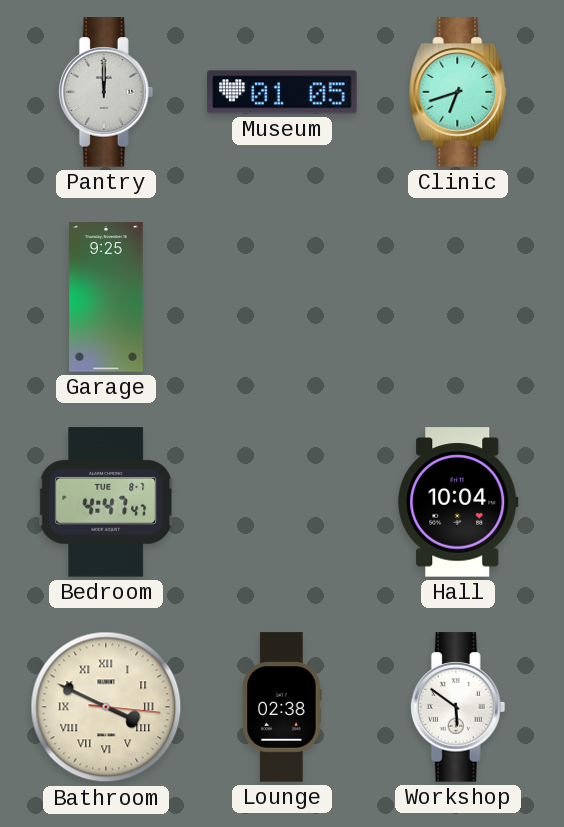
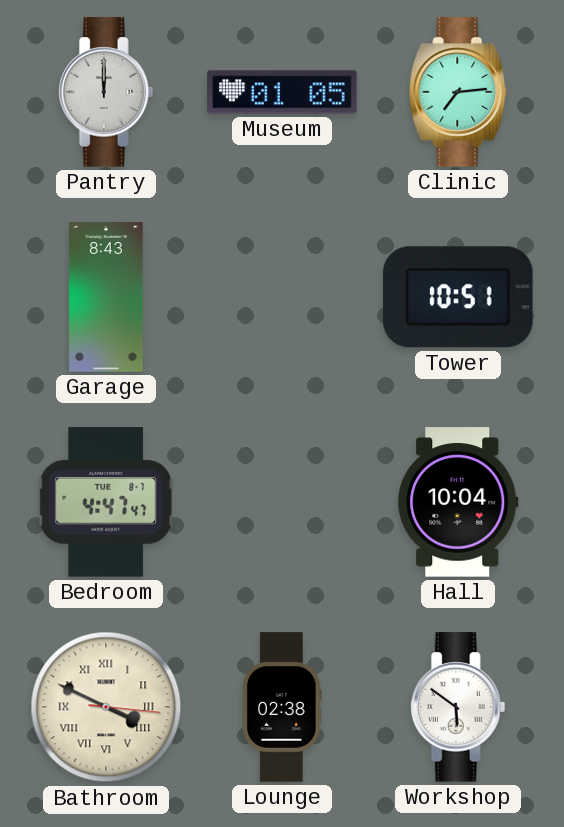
Clinic: 6:42 -> 7:14 (458, 92)
Garage: 9:25 -> 8:43 (106, 297)
Tower: none -> 10:51 (458, 297)
